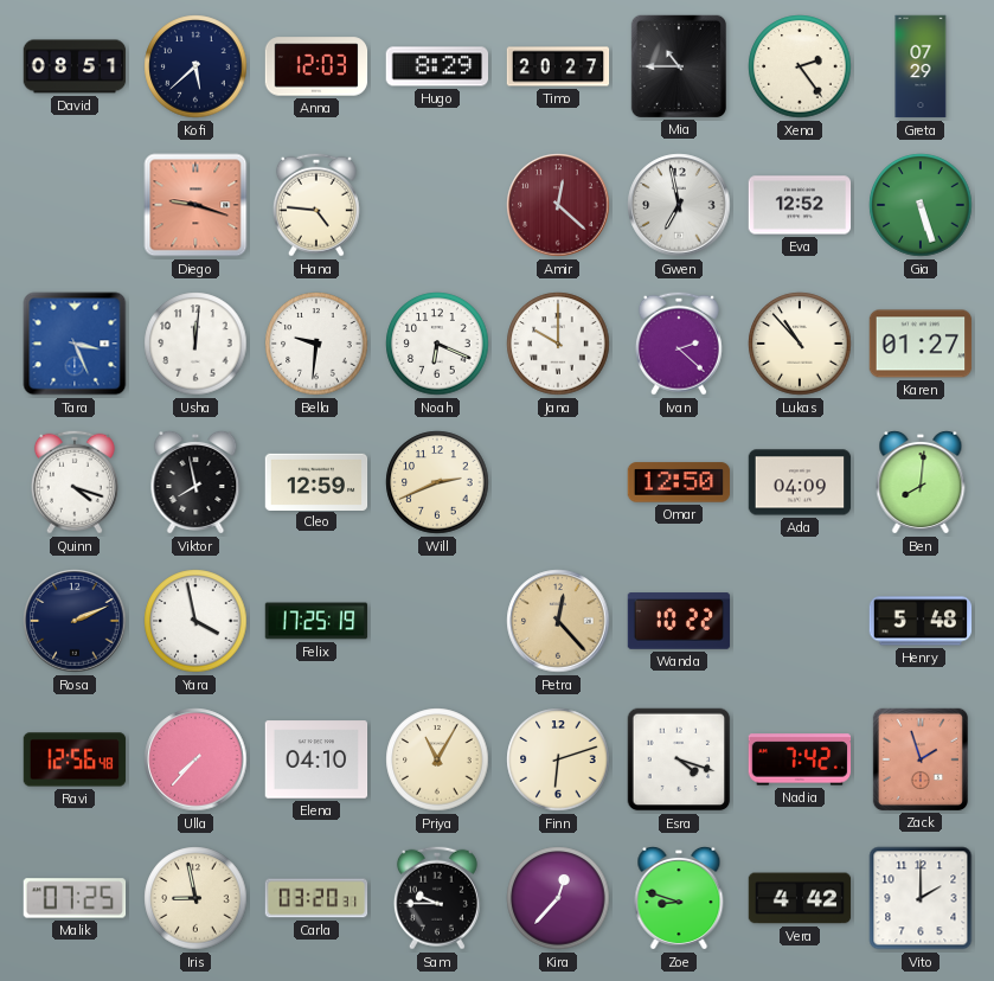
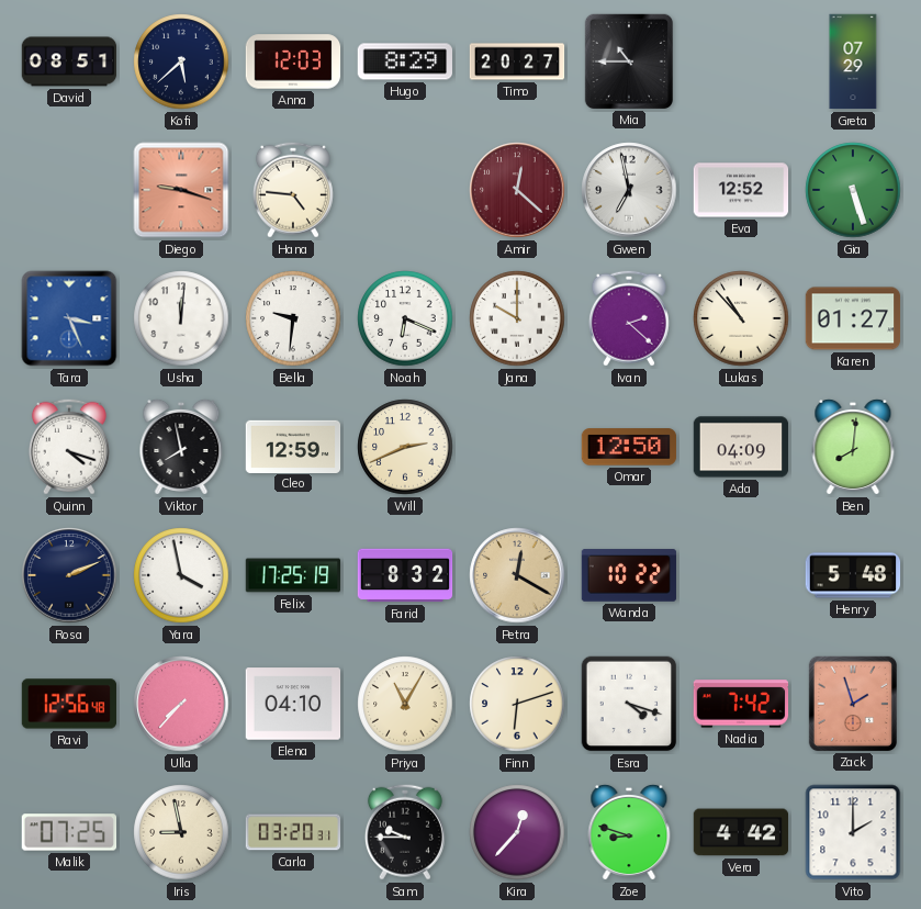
Xena: 2:24 -> none (800, 66)
Farid: none -> 8:32 (405, 575)
Petra: 12:23 -> 12:20 (517, 575)
